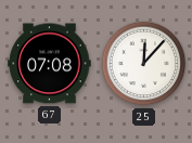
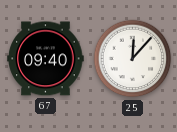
67: 07:08 -> 09:40 (46, 59)
